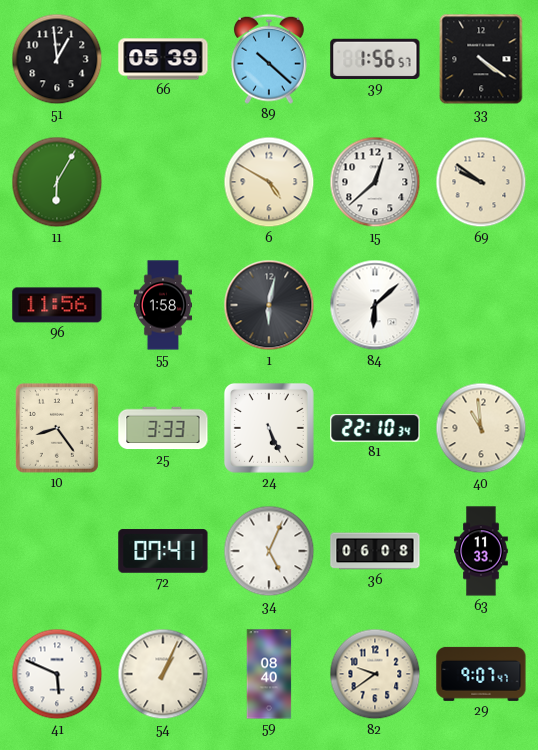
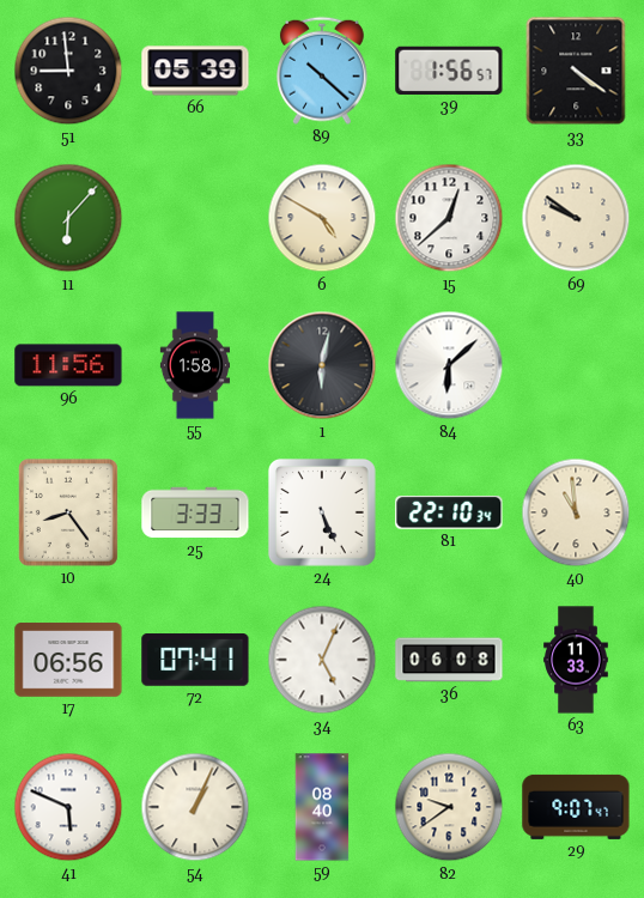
51: 12:59 -> 8:59 (68, 71)
11: 6:05 -> 6:07 (68, 218)
17: none -> 06:56 (68, 660)
